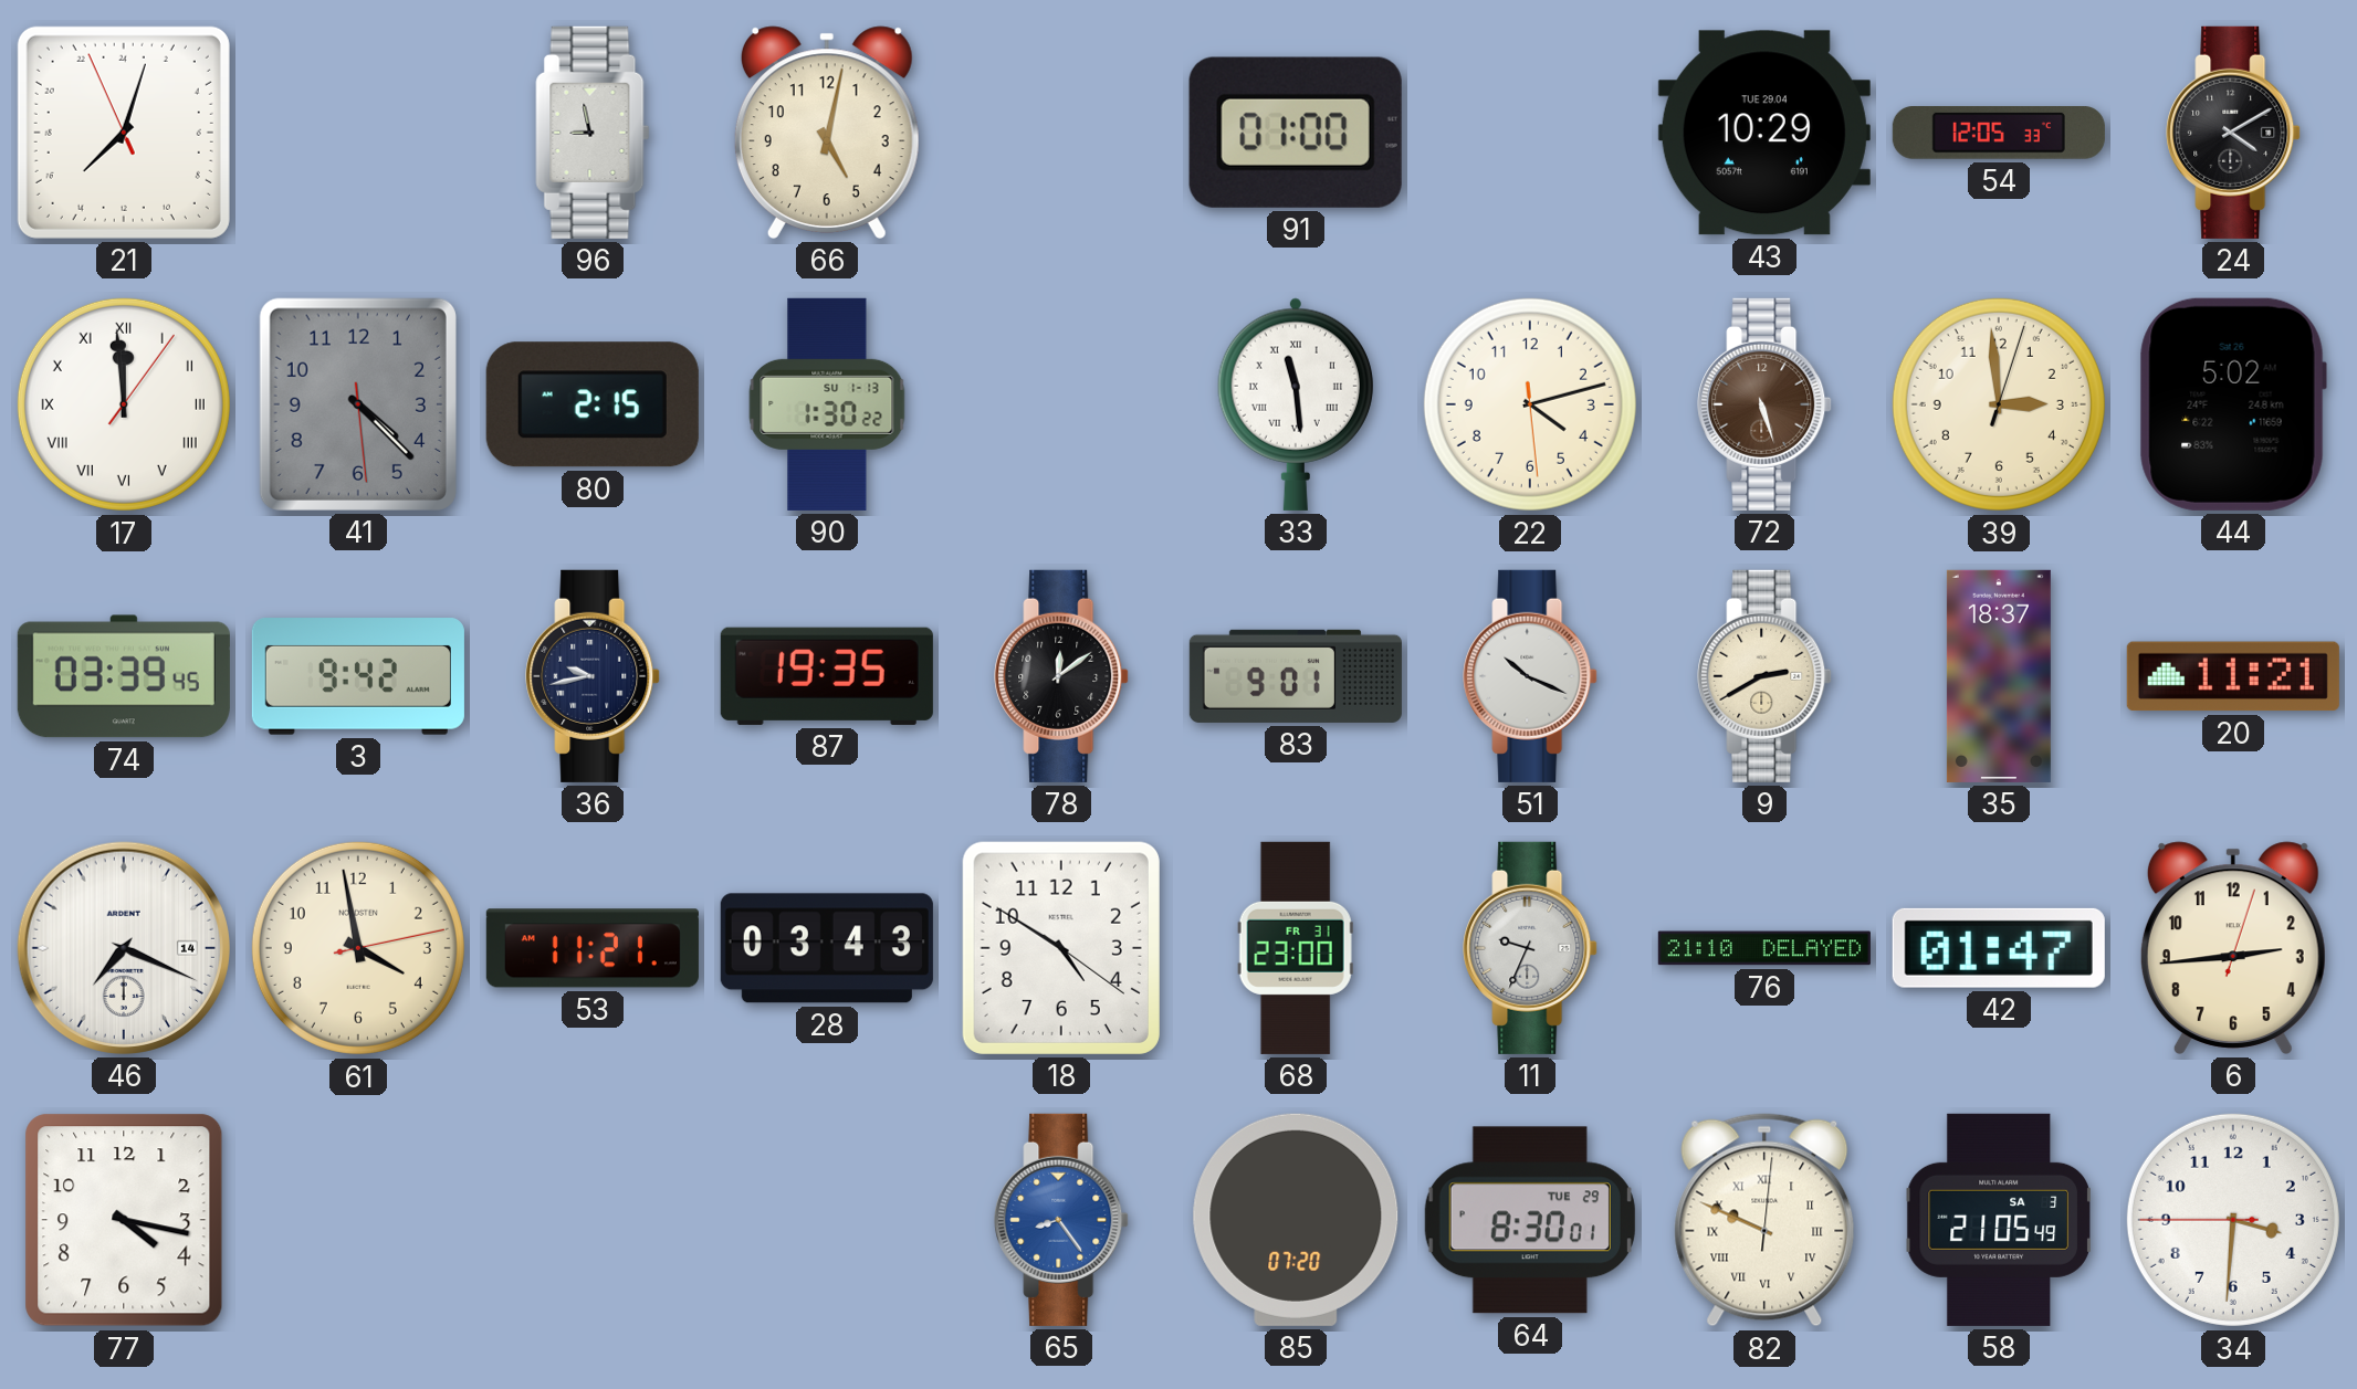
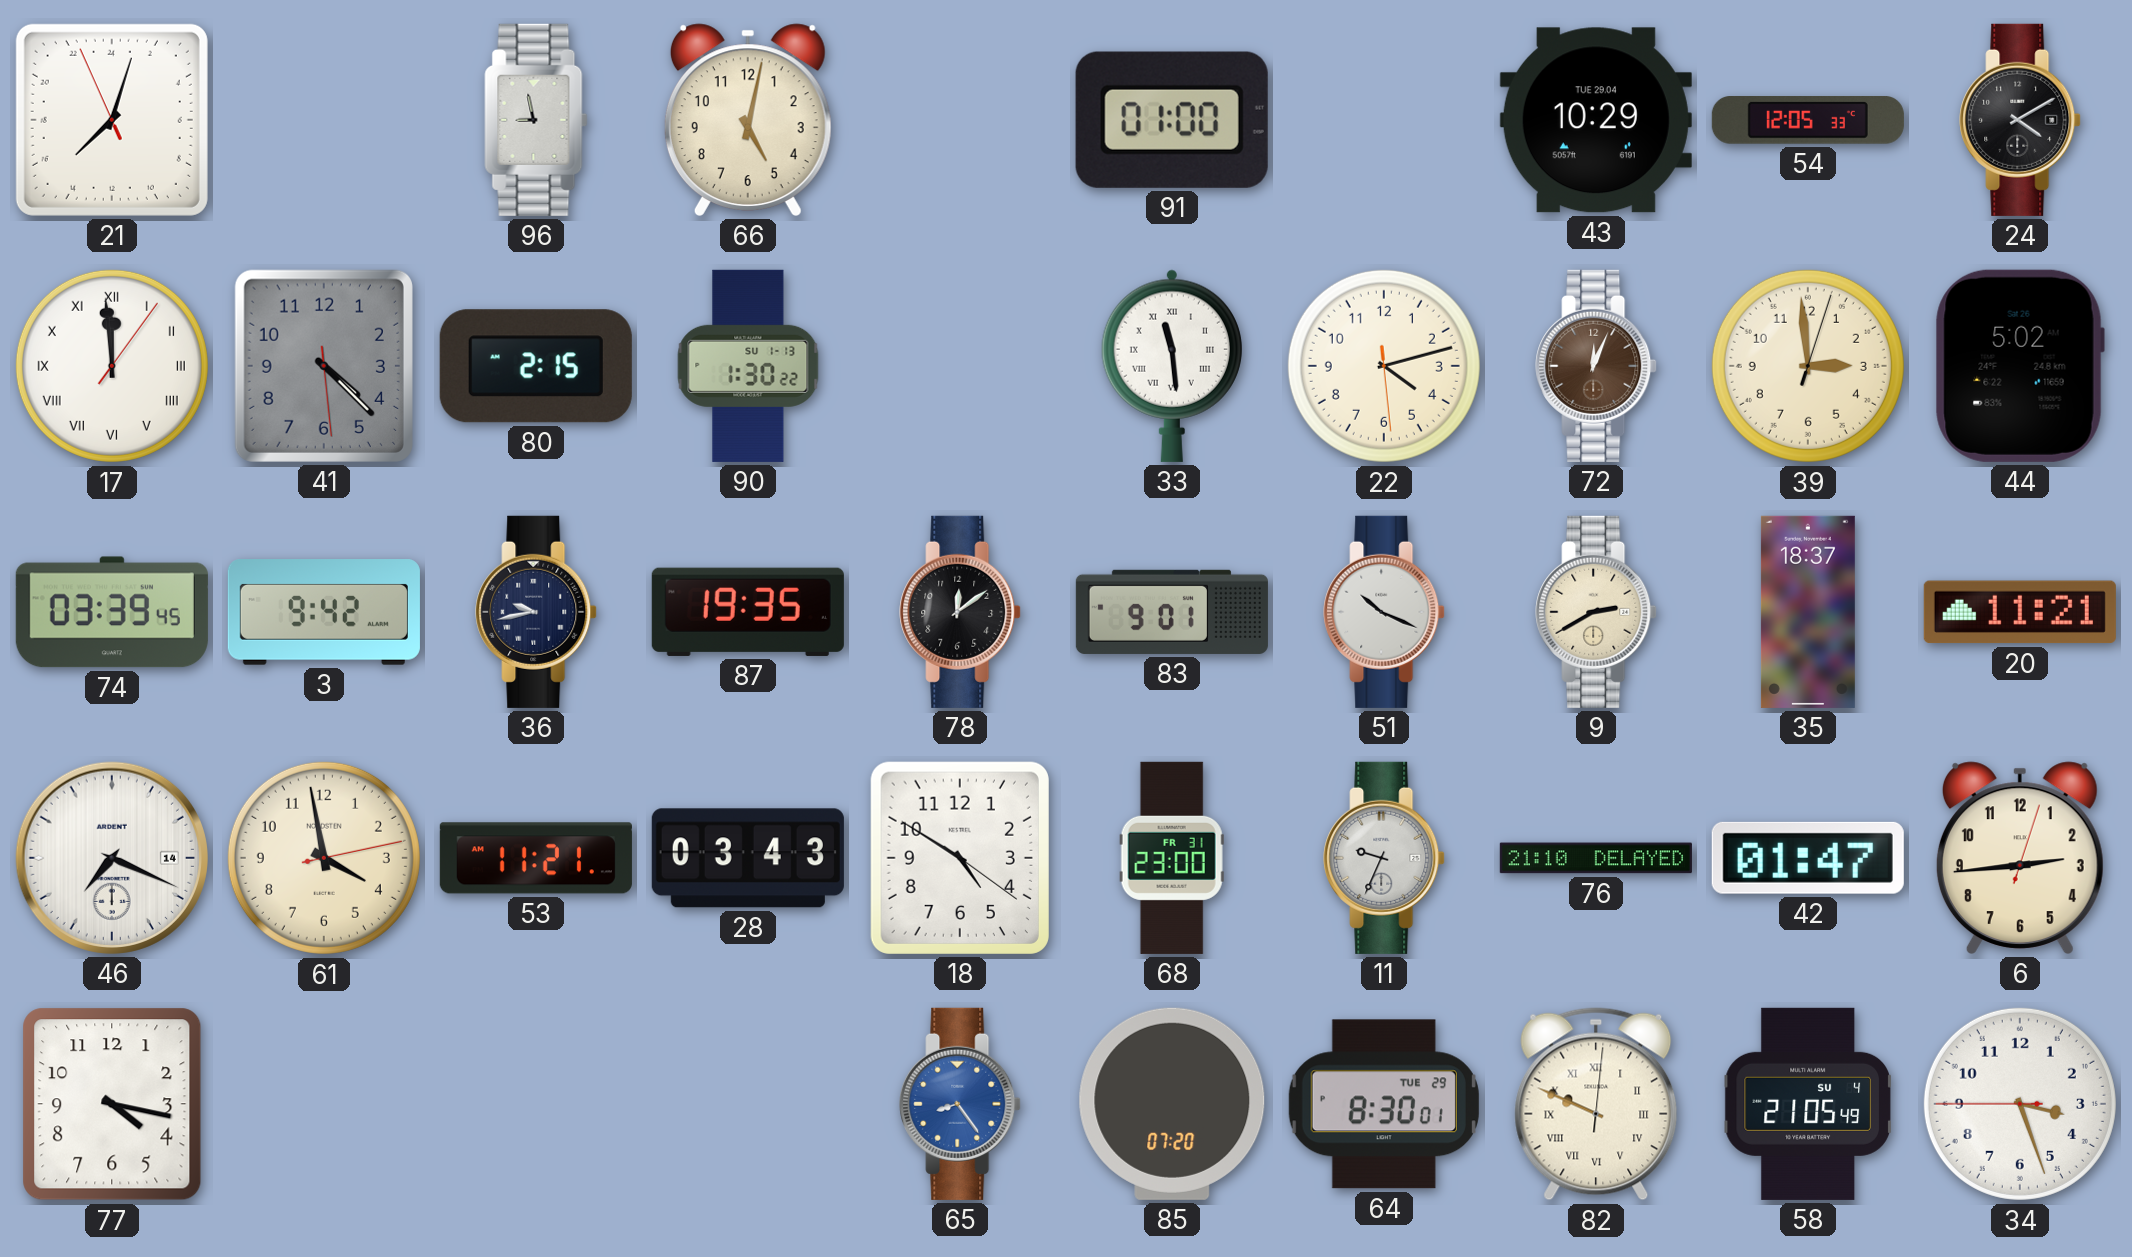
72: 5:27 -> 12:04 (1596, 366)
58 date: SA 3 -> SU 4 (1808, 1104)
34: 3:30 -> 3:26 (2020, 1104)
